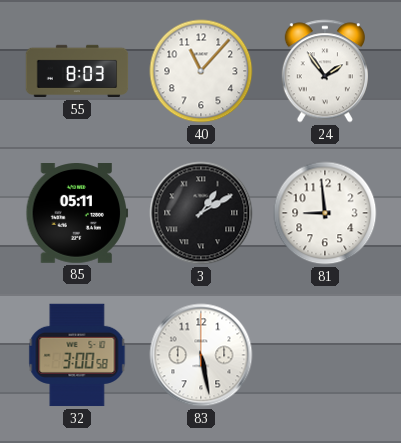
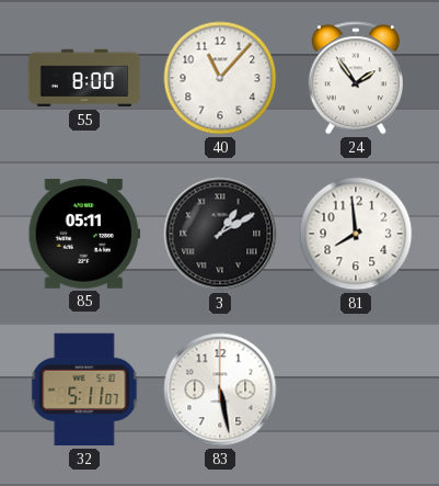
55: 8:03 -> 8:00 (84, 78)
81: 8:59 -> 7:59 (356, 234)
32: 3:00 -> 5:11 (84, 389)
